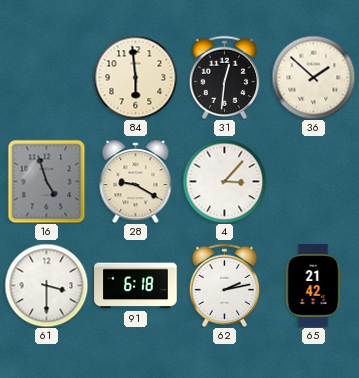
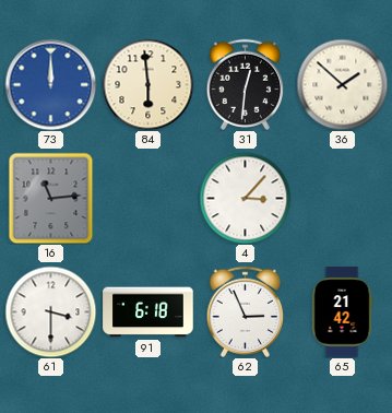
73: none -> 12:00 (50, 84)
16: 4:57 -> 11:14 (51, 198)
28: 9:20 -> none (136, 182)
62: 2:13 -> 2:56 (245, 311)
